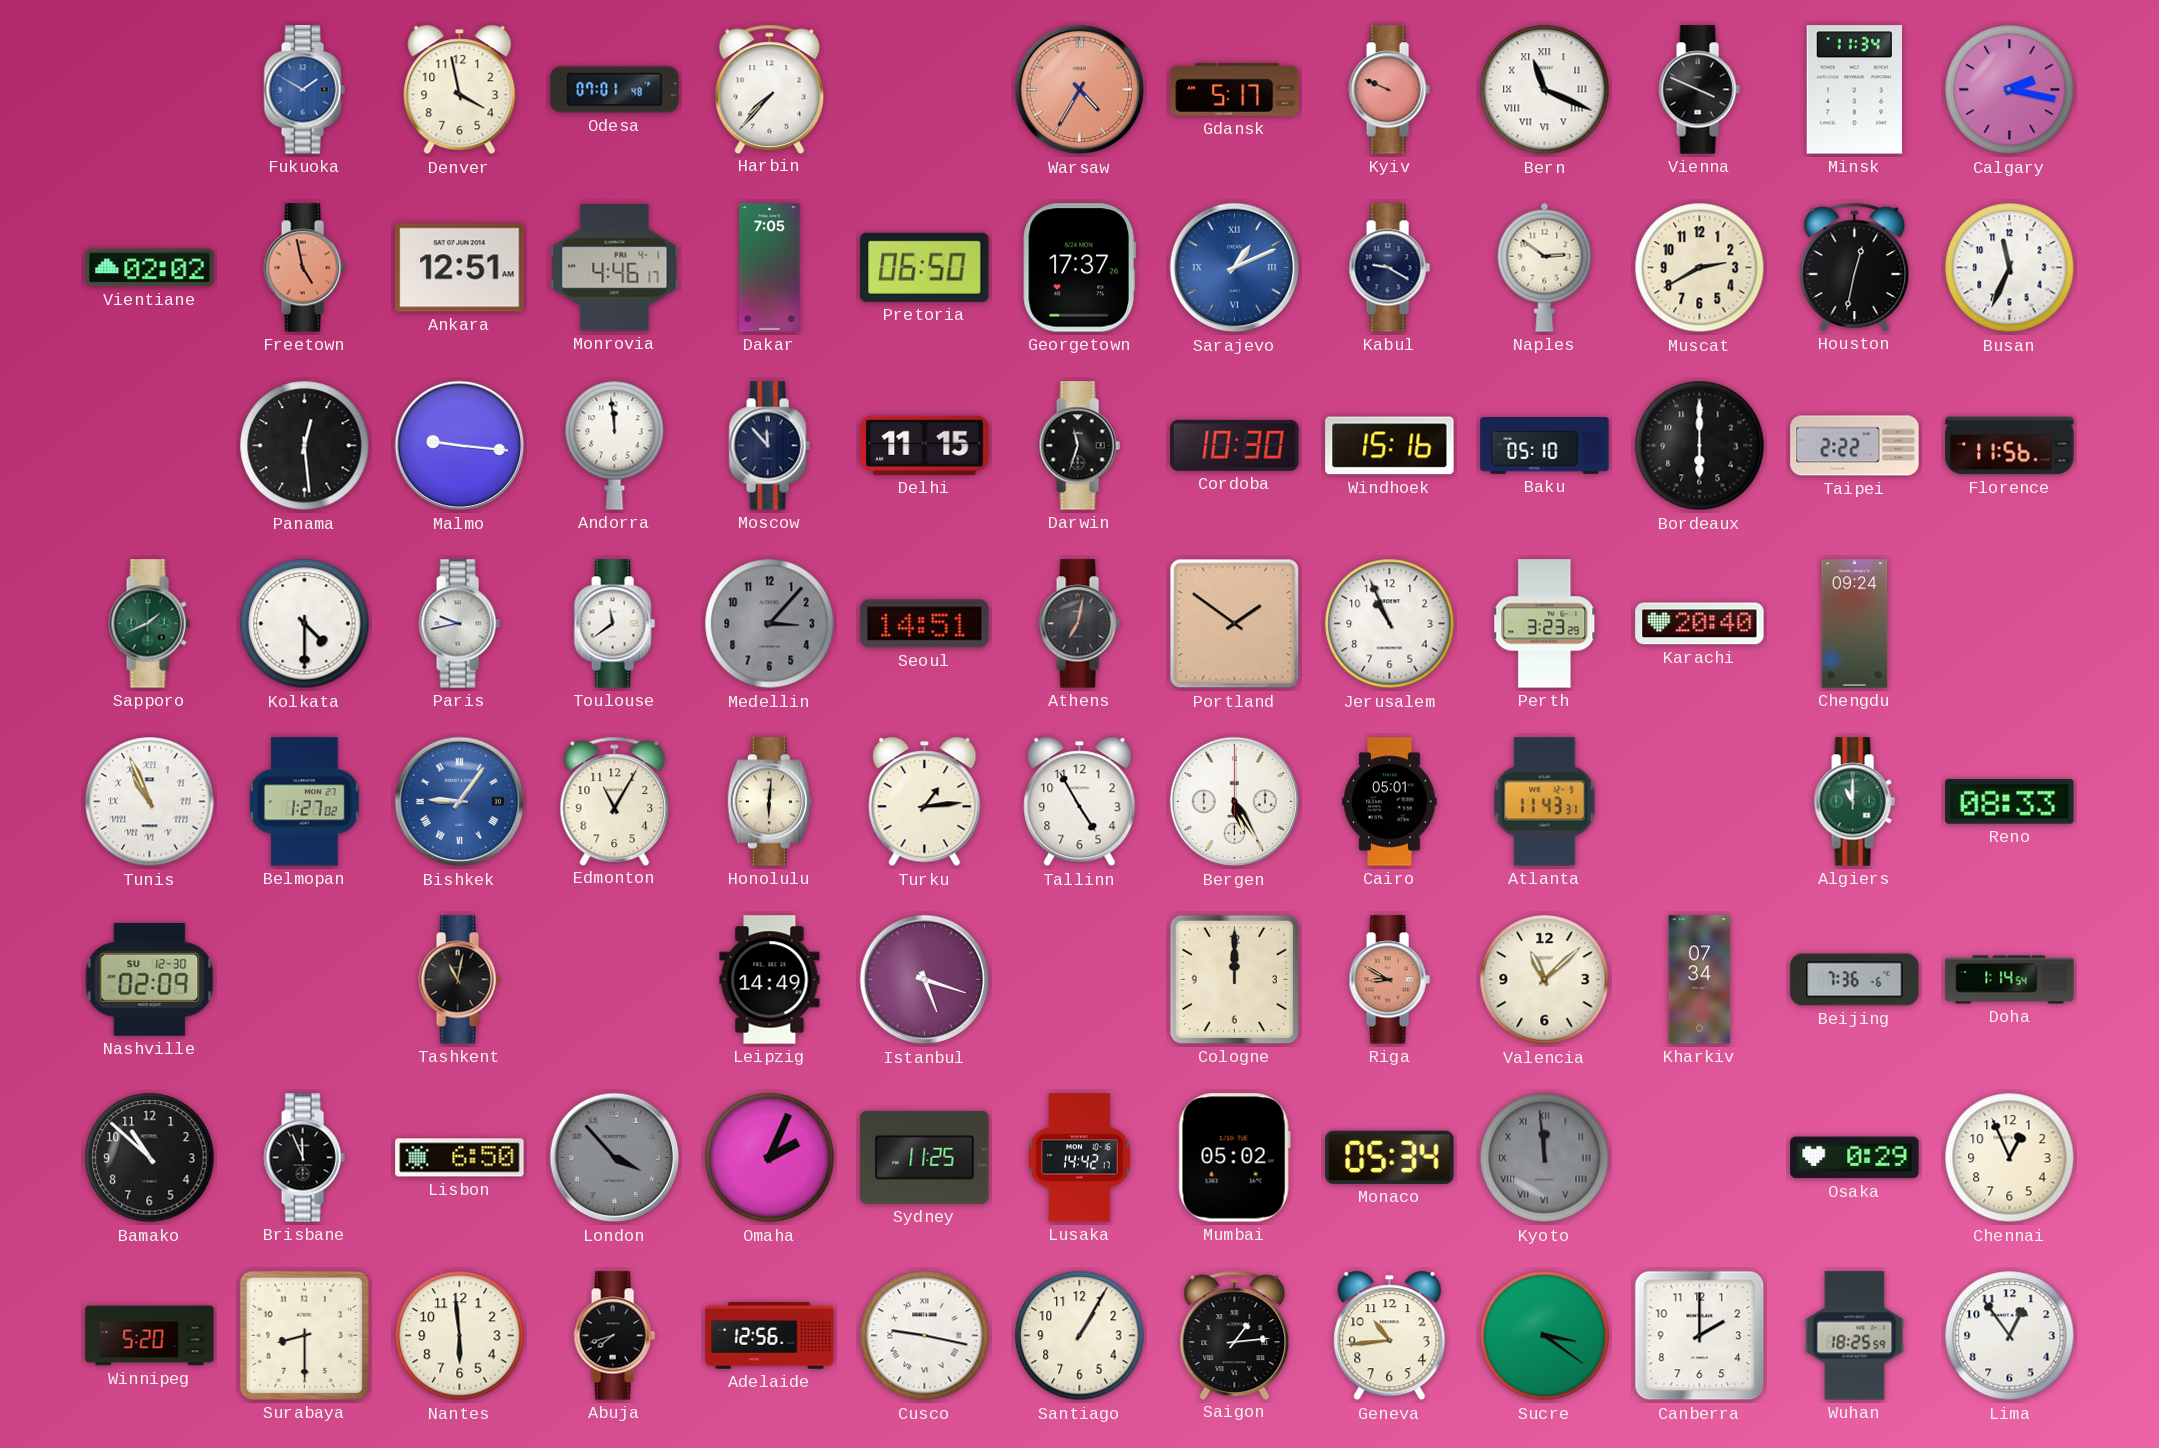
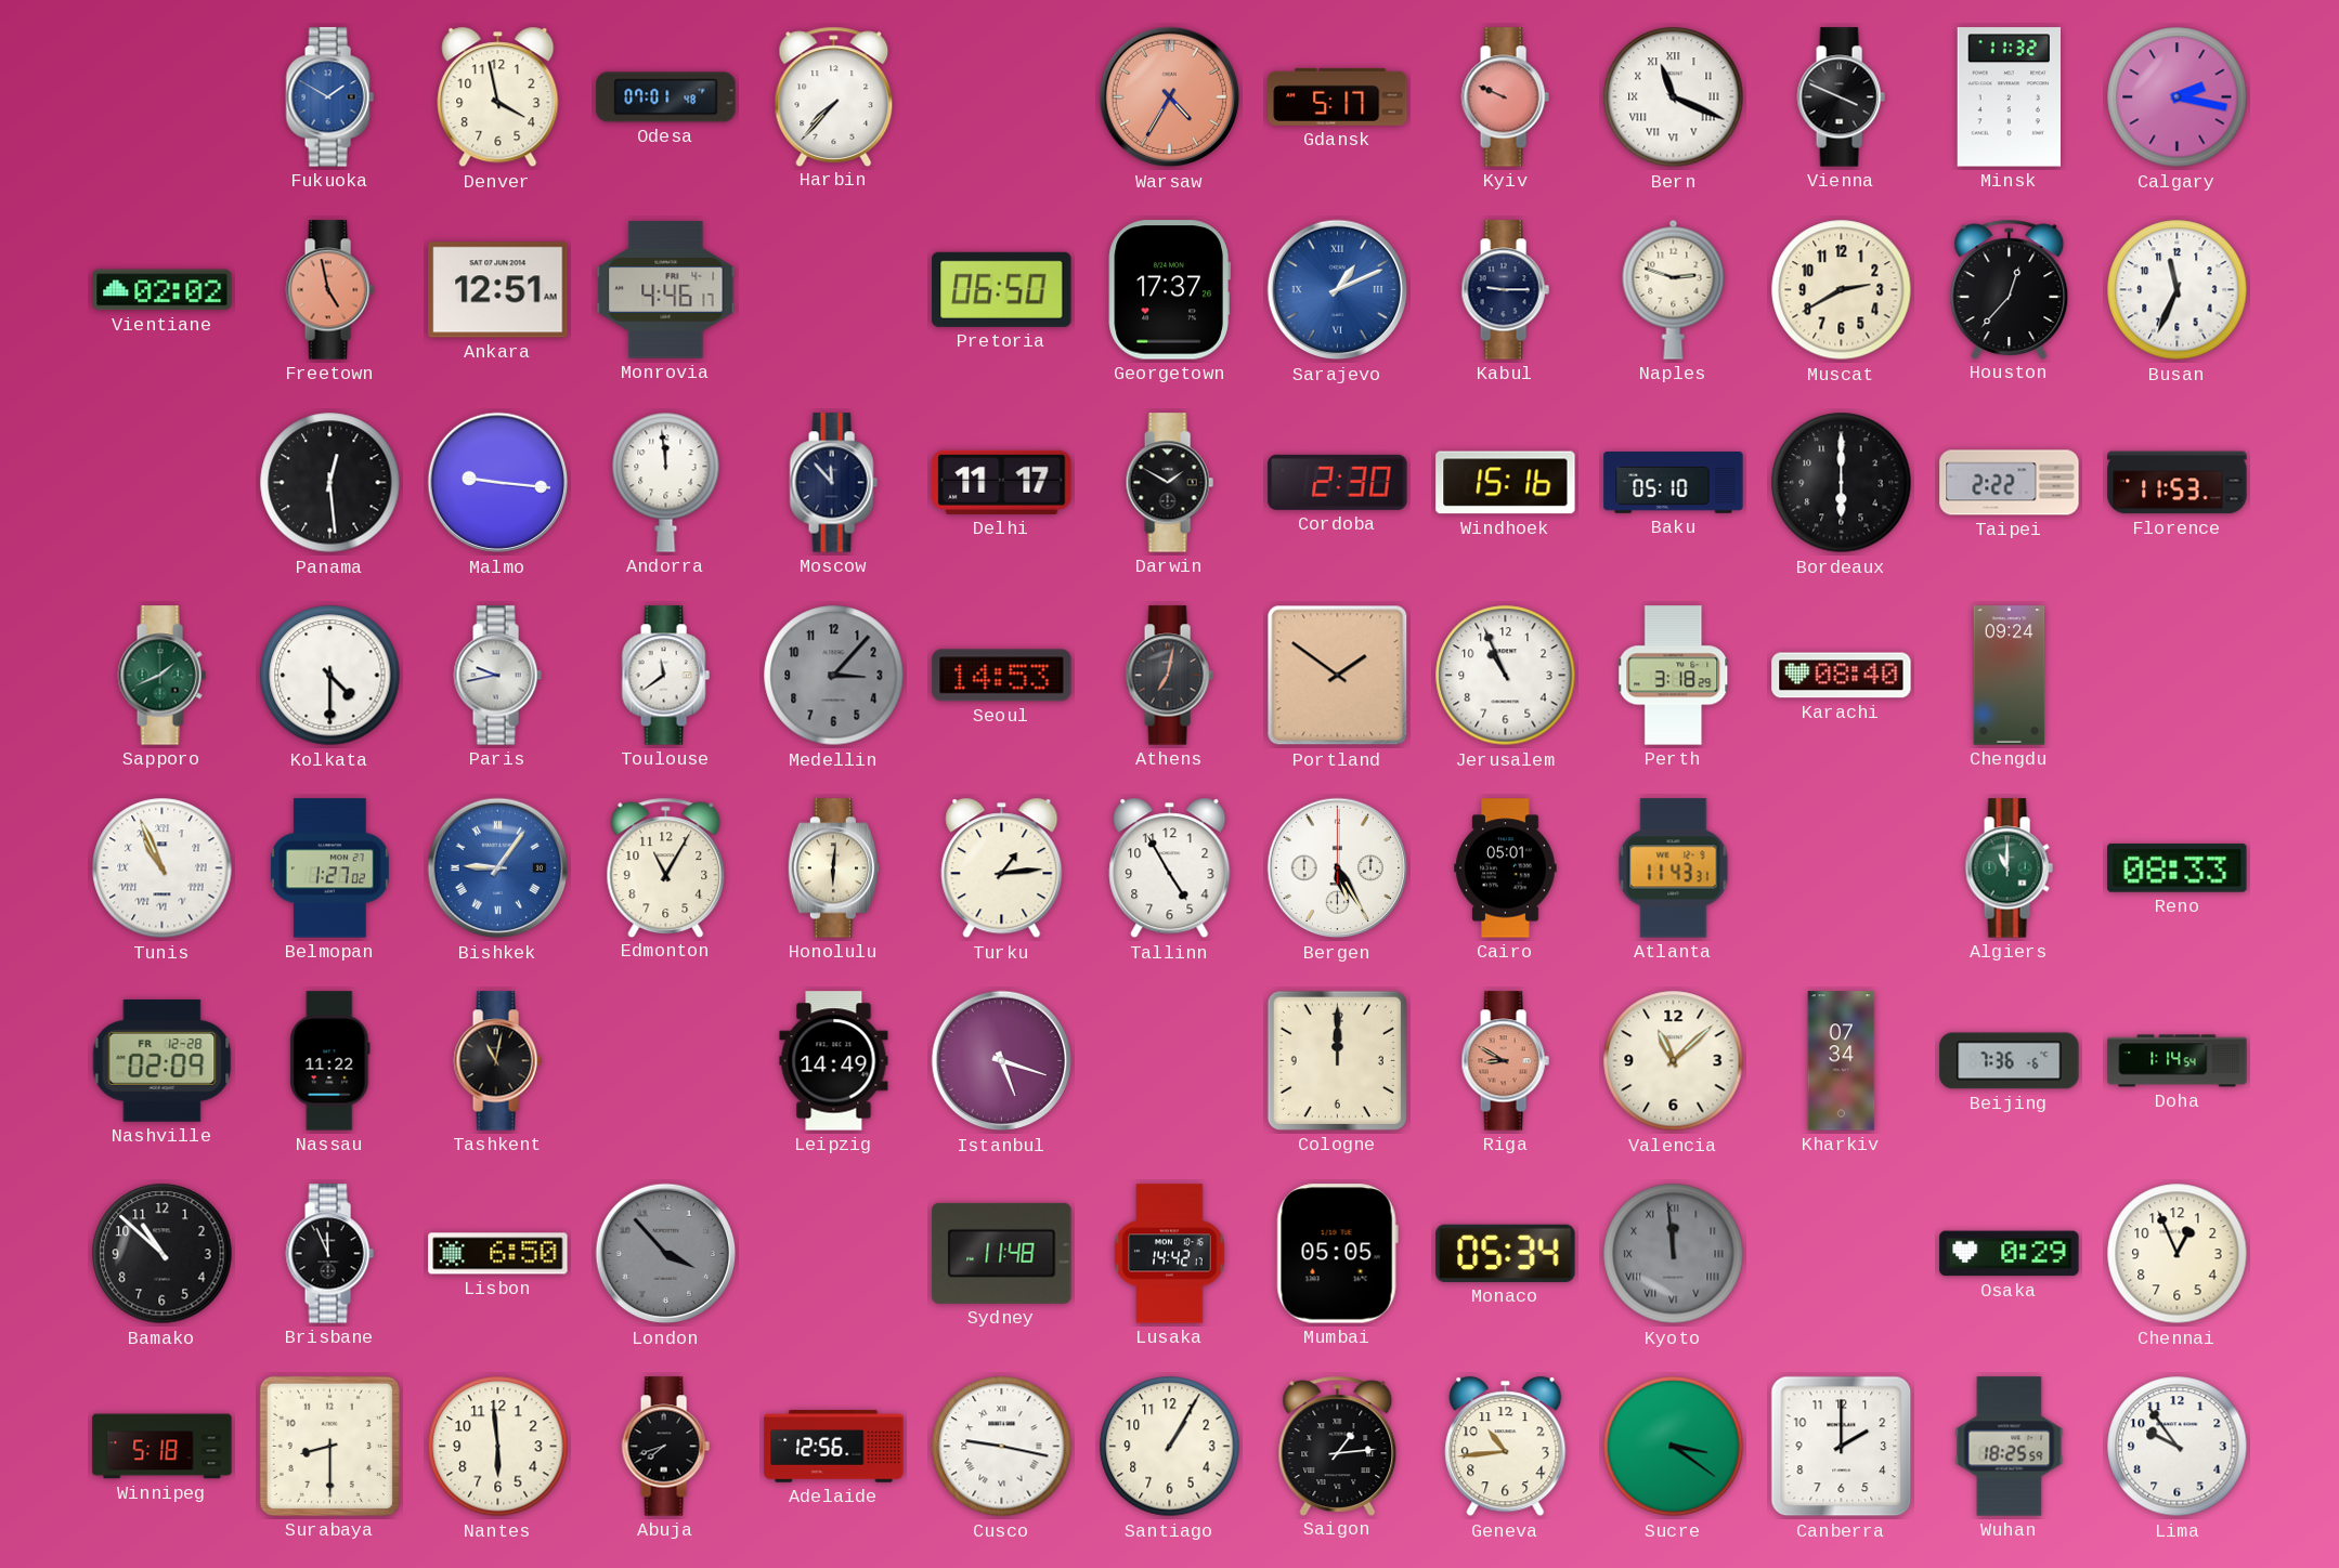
Minsk: 11:34 -> 11:32 (2009, 97)
Dakar: 7:05 -> none (770, 268)
Kabul: 9:20 -> 9:15 (1505, 290)
Naples: 2:51 -> 2:48 (1674, 289)
Houston: 12:32 -> 12:37 (2010, 289)
Delhi: 11:15 -> 11:17 (1002, 482)
Darwin: 11:33 -> 1:50 (1169, 483)
Cordoba: 10:30 -> 2:30 (1338, 482)
Florence: 11:56 -> 11:53 (2178, 483)
Seoul: 14:51 -> 14:53 (1002, 676)
Perth: 3:23 -> 3:18 (1674, 676)
Karachi: 20:40 -> 08:40 (1842, 676)
Nashville date: SU 12-30 -> FR 12-28 (163, 1060)
Nassau: none -> 11:22 (330, 1061)
Omaha: 2:04 -> none (770, 1158)
Sydney: 11:25 -> 11:48 (1002, 1253)
Mumbai: 05:02 -> 05:05 (1337, 1254)
Winnipeg: 5:20 -> 5:18 (163, 1447)
Lima: 12:54 -> 9:54 (2178, 1447)
